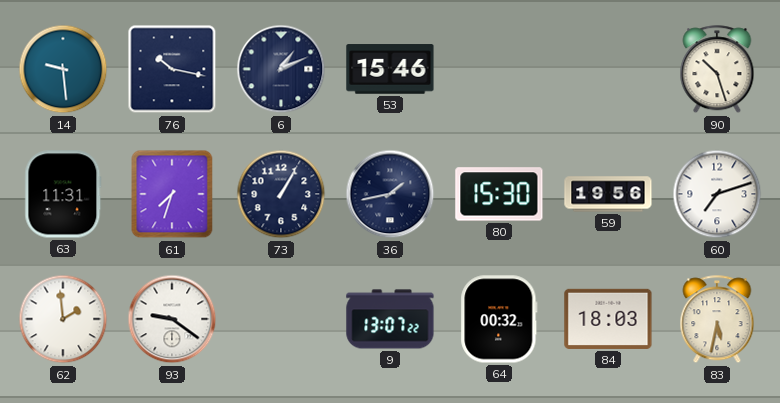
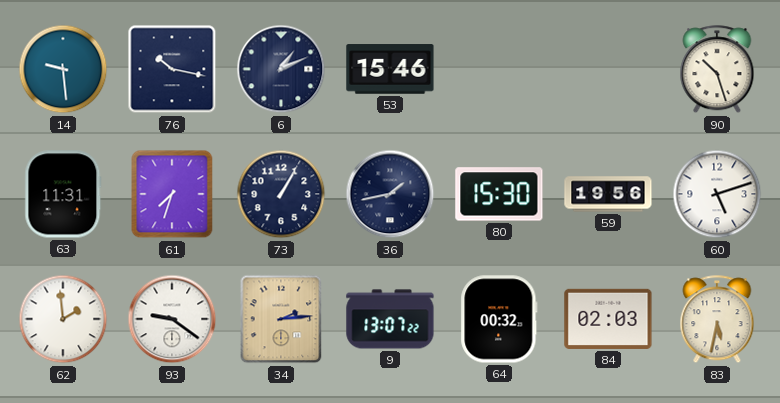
60: 7:12 -> 5:12 (717, 194)
34: none -> 2:14 (281, 319)
84: 18:03 -> 02:03 (608, 319)
